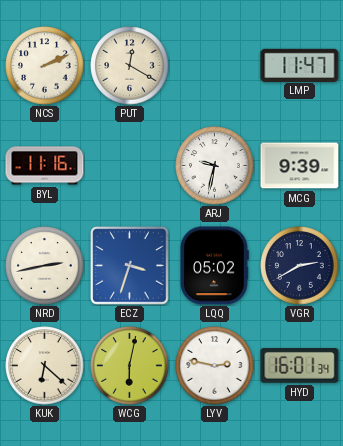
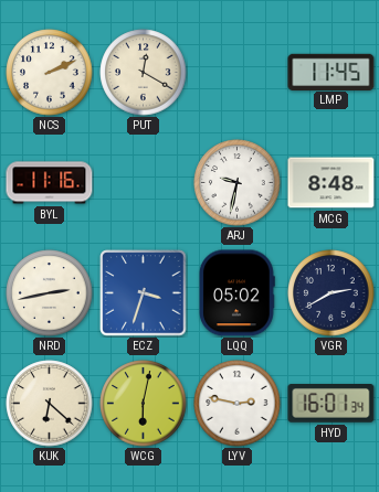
LMP: 11:47 -> 11:45 (331, 72)
MCG: 9:39 -> 8:48 (331, 183)
